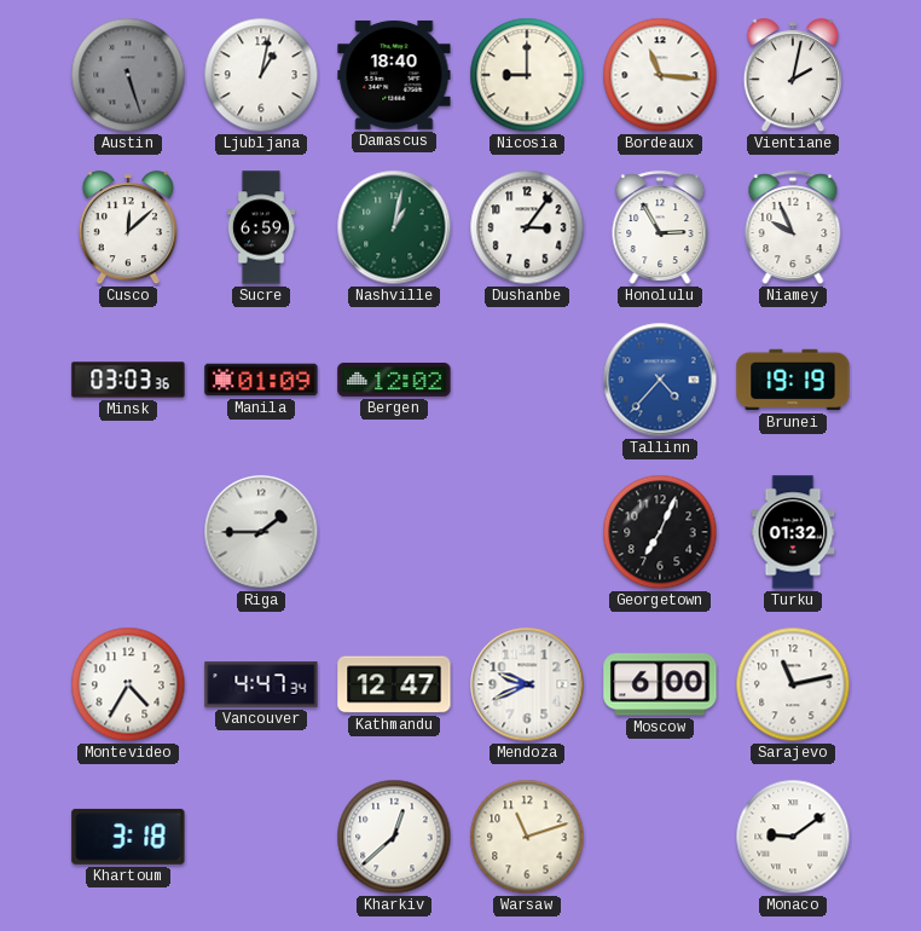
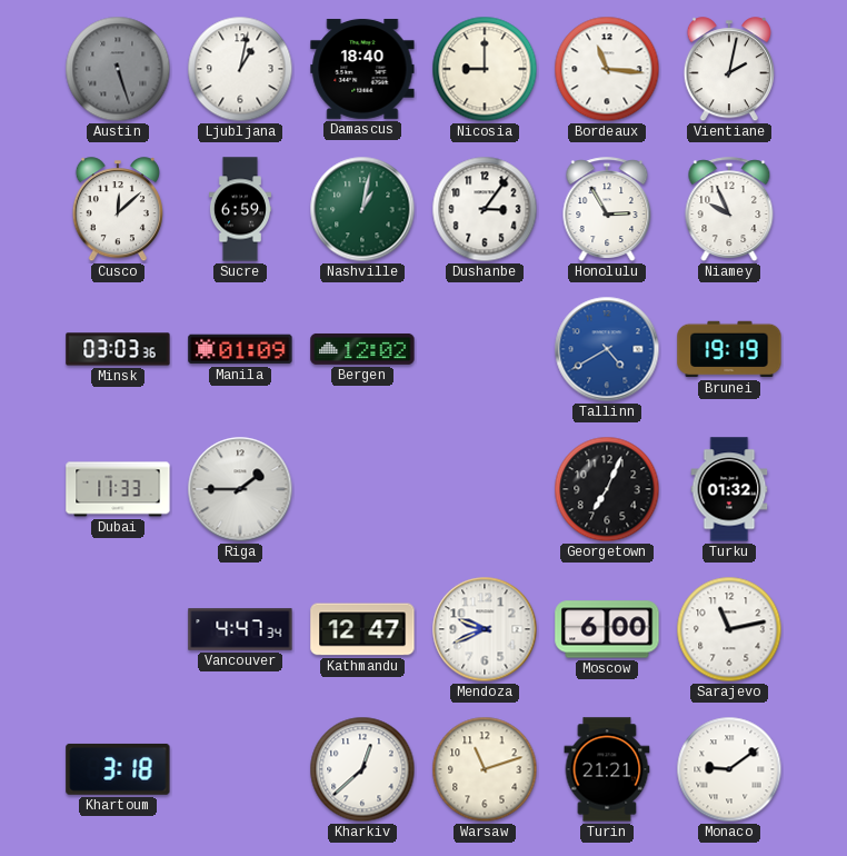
Tallinn: 4:37 -> 4:40 (607, 349)
Dubai: none -> 11:33 (118, 489)
Montevideo: 4:35 -> none (128, 684)
Turin: none -> 21:21 (607, 769)
